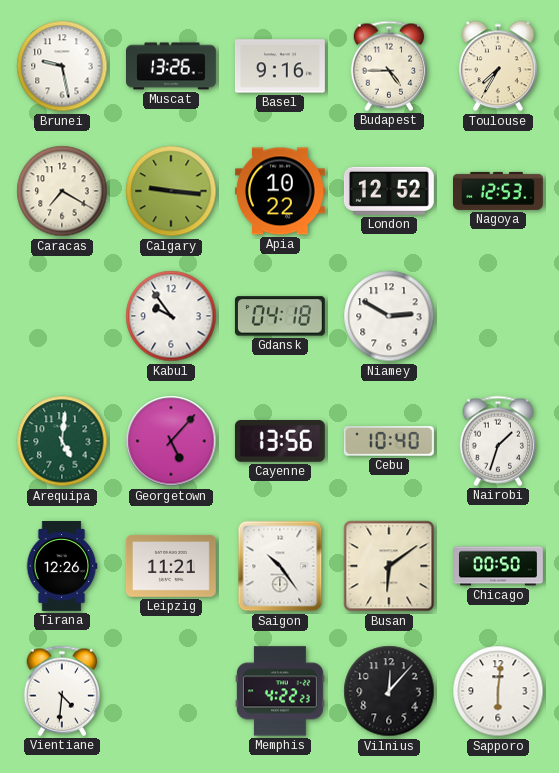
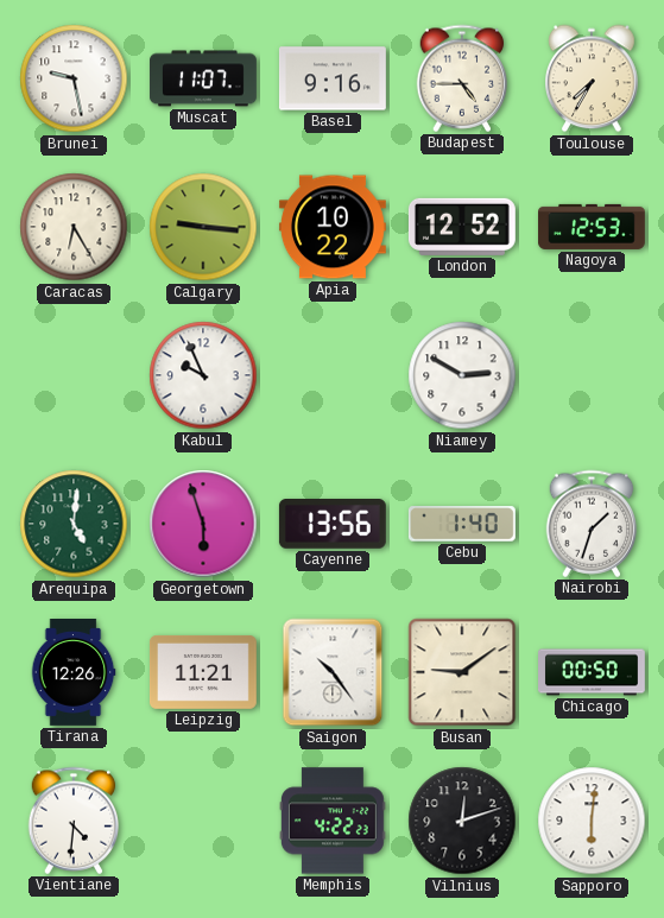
Muscat: 13:26 -> 11:07 (204, 78)
Caracas: 7:20 -> 6:25 (74, 227)
Kabul: 9:54 -> 9:56 (203, 375)
Gdansk: 04:18 -> none (280, 316)
Georgetown: 5:07 -> 5:57 (203, 524)
Cebu: 10:40 -> 1:40 (462, 524)
Busan: 6:09 -> 9:09 (462, 672)
Vilnius: 12:07 -> 12:12 (462, 821)
